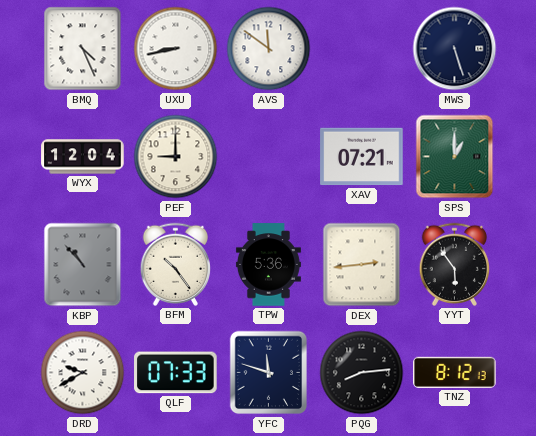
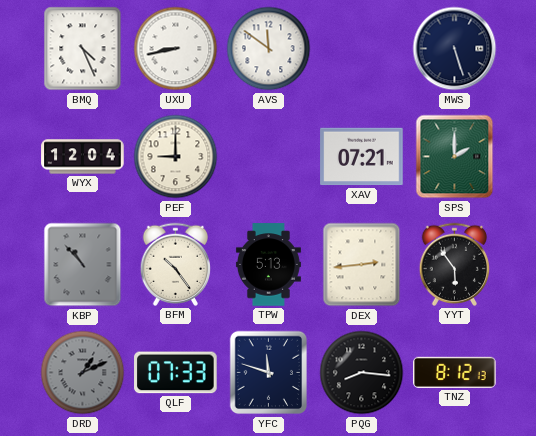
SPS: 1:00 -> 2:00 (455, 157)
TPW: 5:36 -> 5:13 (268, 265)
DRD: 9:40 -> 1:11 (83, 373)
DRD dial: white -> grey (83, 373)
PQG: 8:14 -> 8:16 (362, 373)
